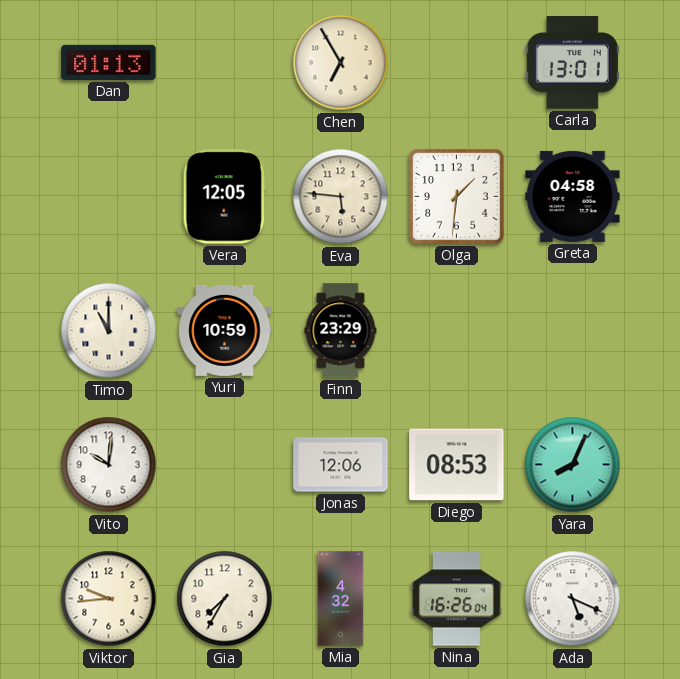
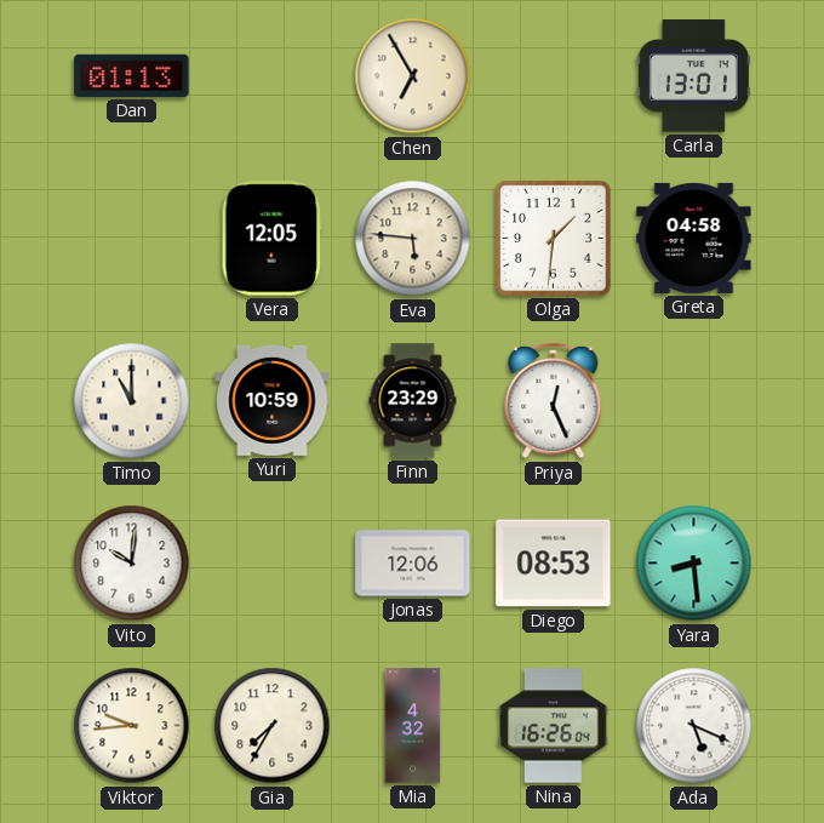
Priya: none -> 12:26 (554, 401)
Yara: 8:04 -> 8:29 (694, 564)
